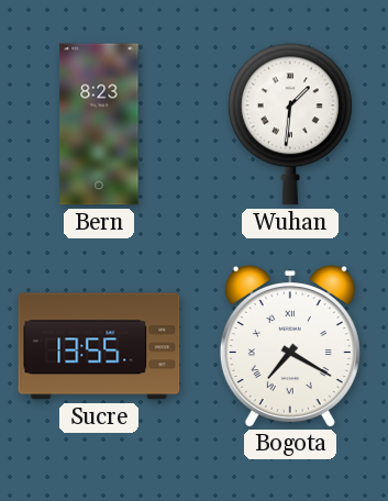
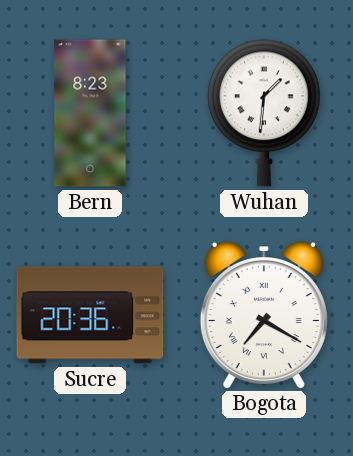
Sucre: 13:55 -> 20:36 (90, 315)
